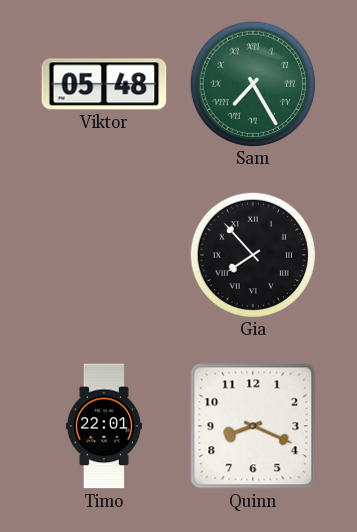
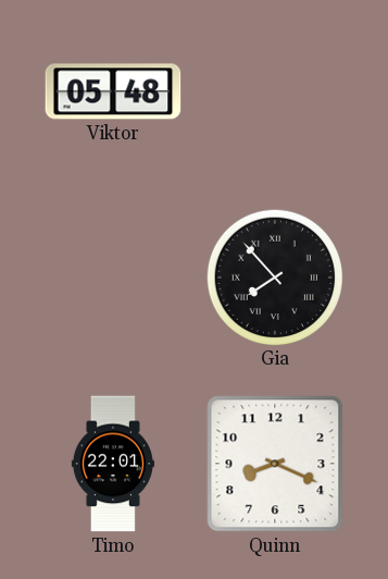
Sam: 7:25 -> none (252, 83)
